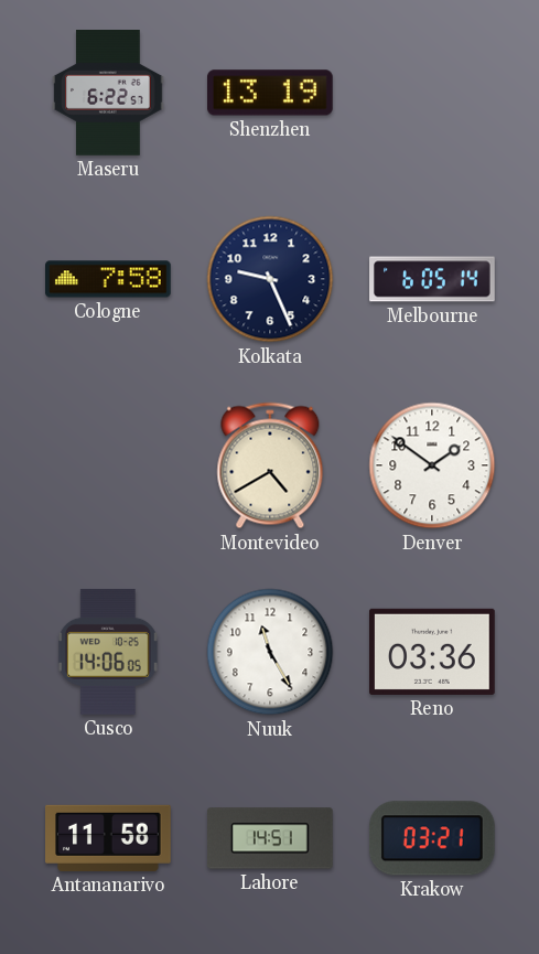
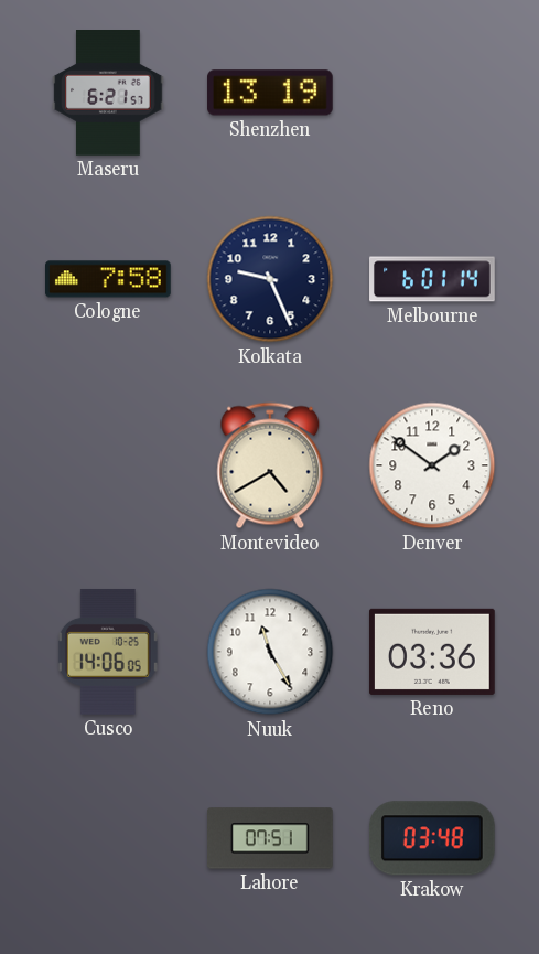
Maseru: 6:22 -> 6:21 (108, 94)
Melbourne: 6:05 -> 6:01 (432, 279)
Antananarivo: 11:58 -> none (109, 838)
Lahore: 14:51 -> 07:51 (271, 838)
Krakow: 03:21 -> 03:48 (432, 838)
